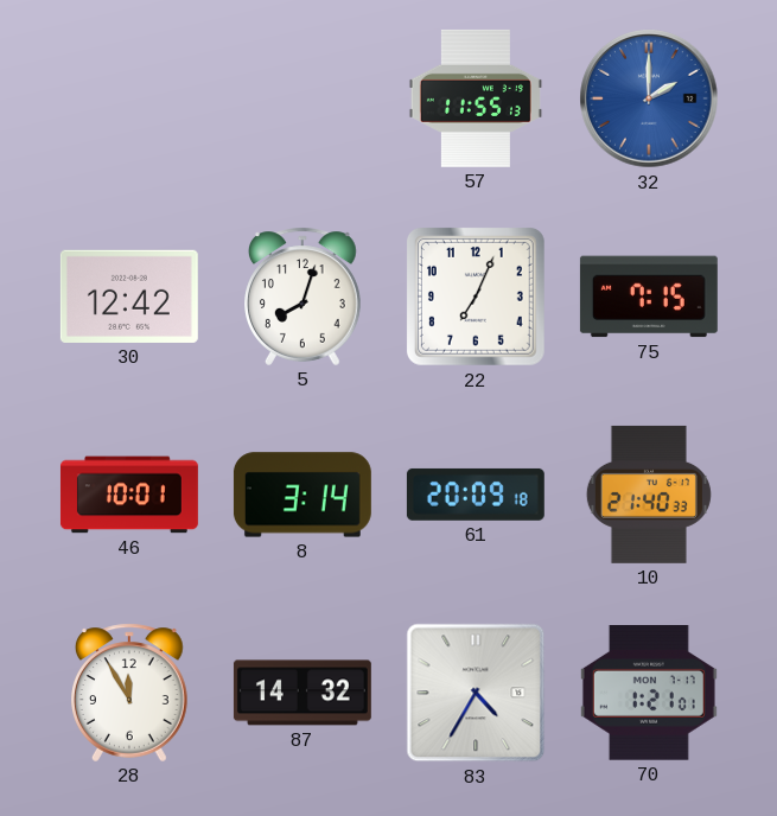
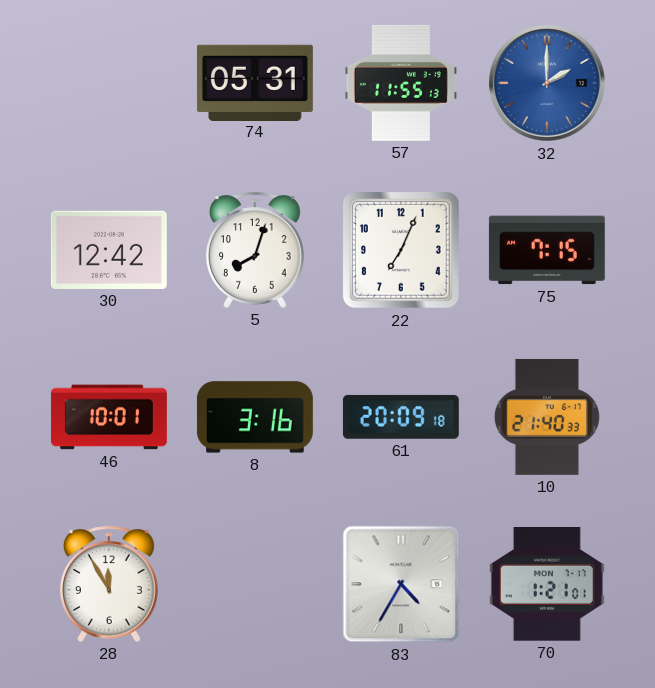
74: none -> 05:31 (255, 82)
8: 3:14 -> 3:16 (255, 417)
87: 14:32 -> none (302, 693)
